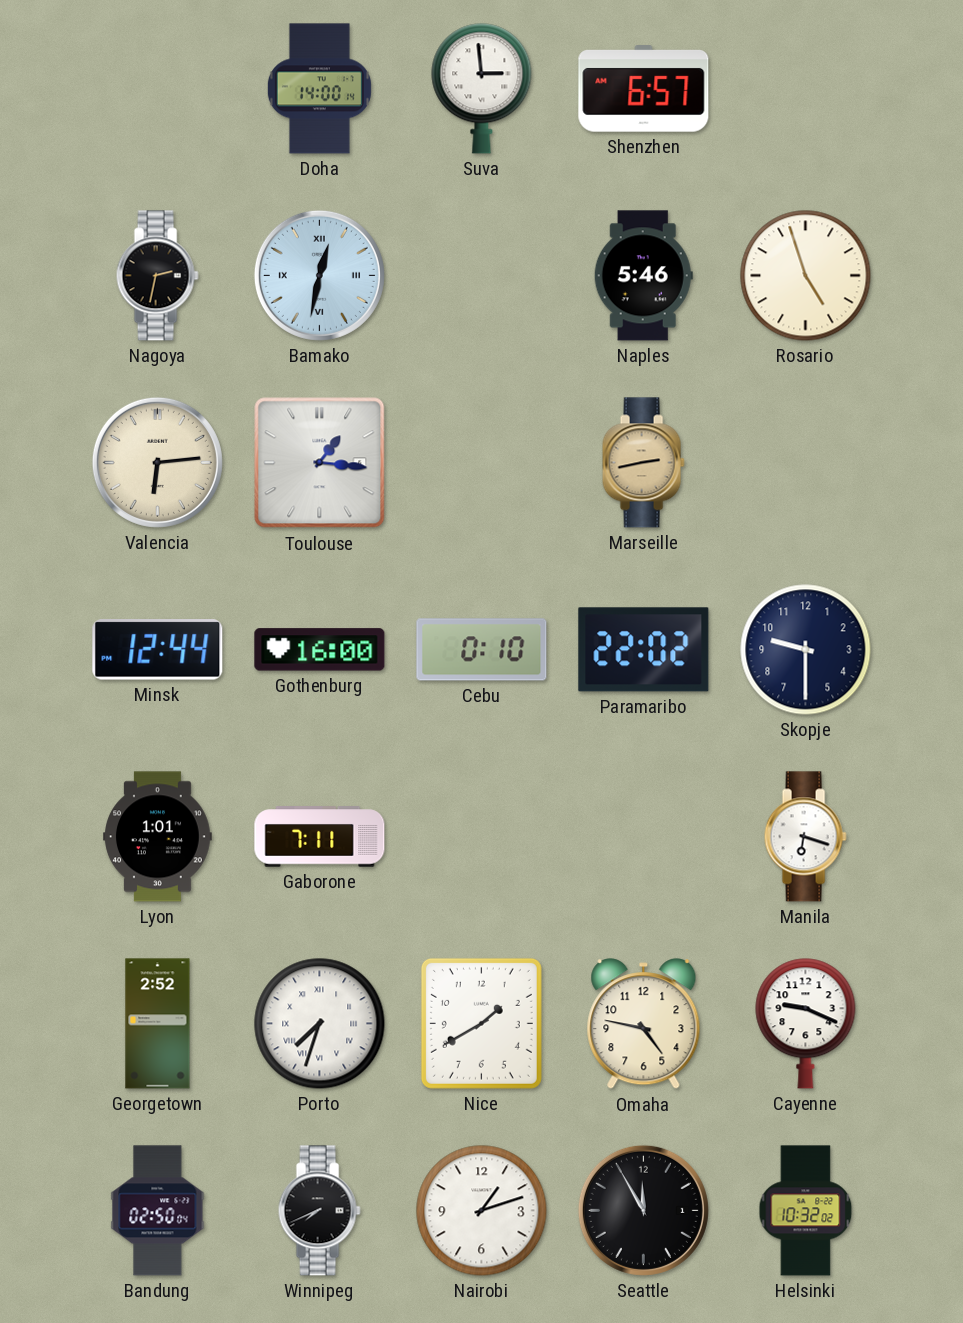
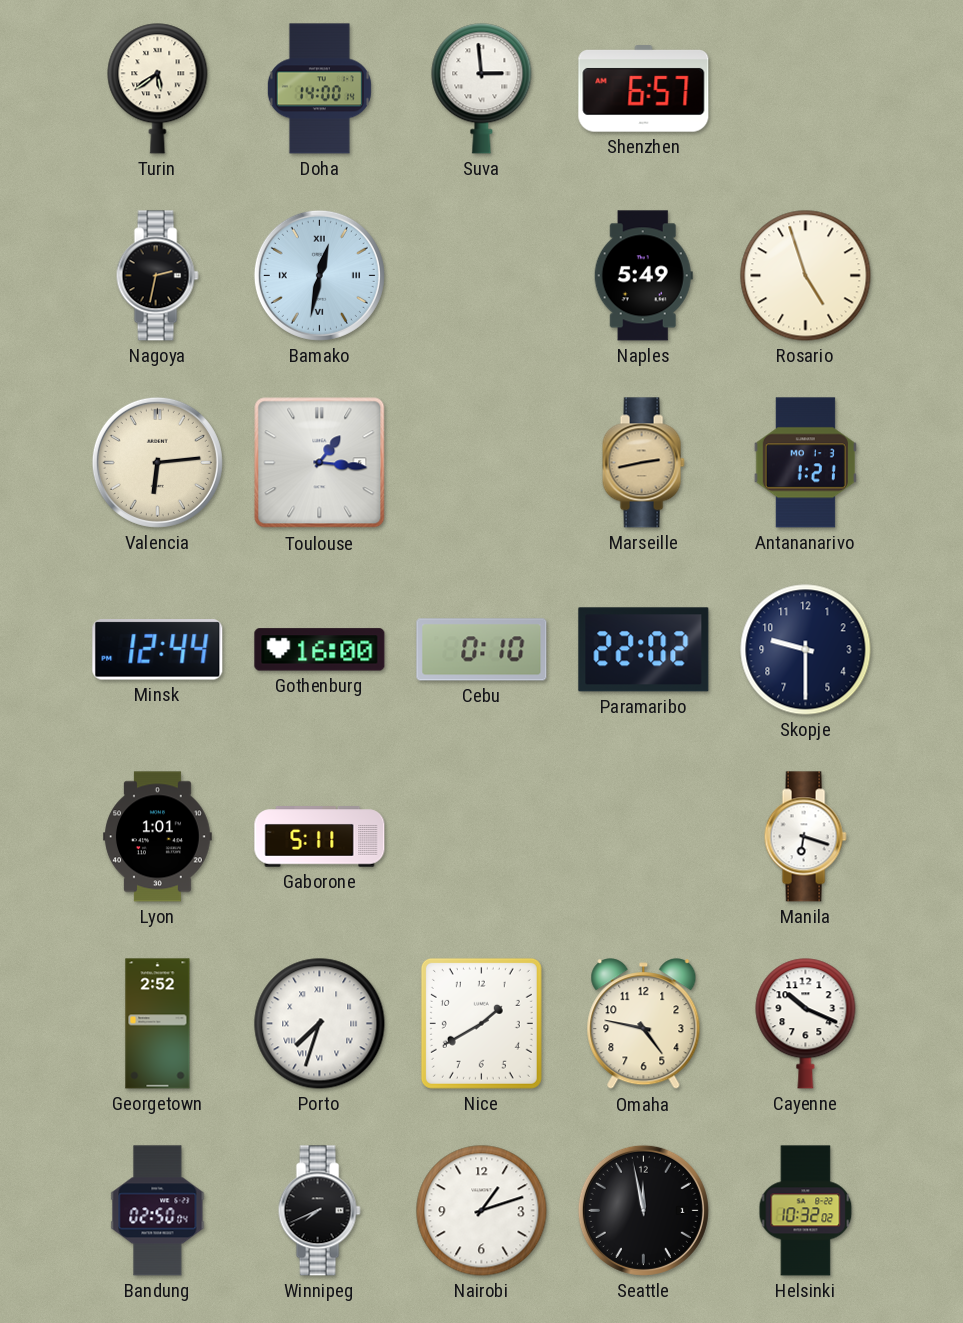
Turin: none -> 5:39 (158, 89)
Naples: 5:46 -> 5:49 (643, 276)
Antananarivo: none -> 1:21 (805, 463)
Gaborone: 7:11 -> 5:11 (320, 837)
Cayenne: 9:19 -> 10:19 (806, 1024)
Seattle: 11:55 -> 11:58 (643, 1210)
